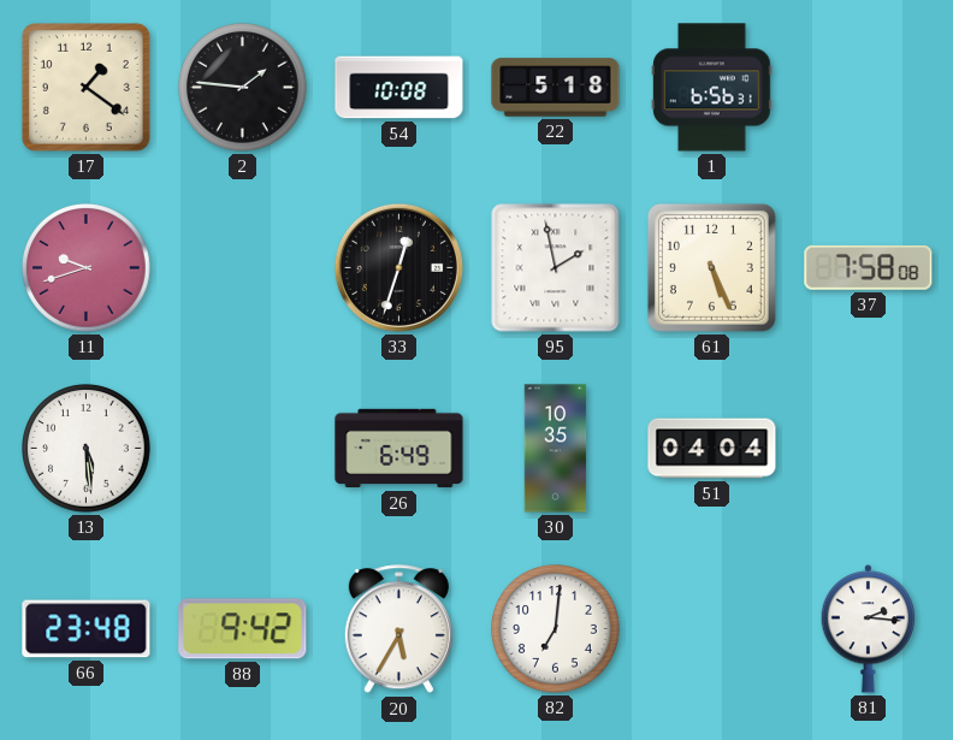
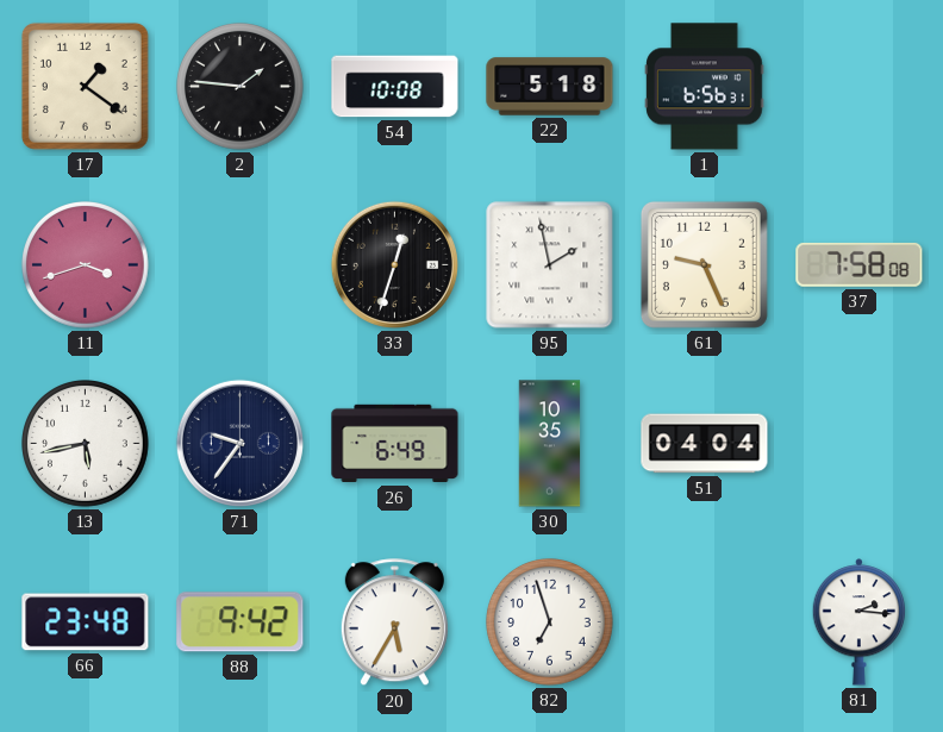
11: 9:42 -> 3:42 (86, 265)
61: 5:26 -> 9:26 (704, 264)
13: 5:29 -> 5:43 (86, 444)
71: none -> 9:36 (239, 443)
82: 7:01 -> 6:57 (550, 622)
